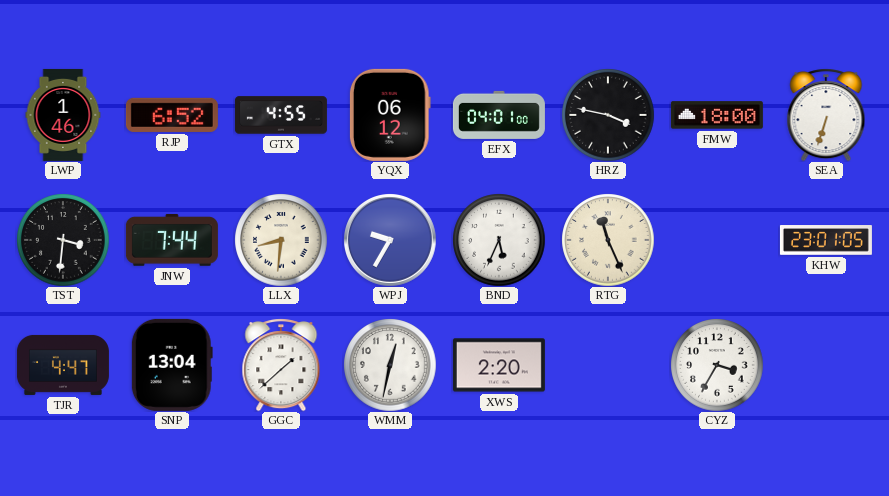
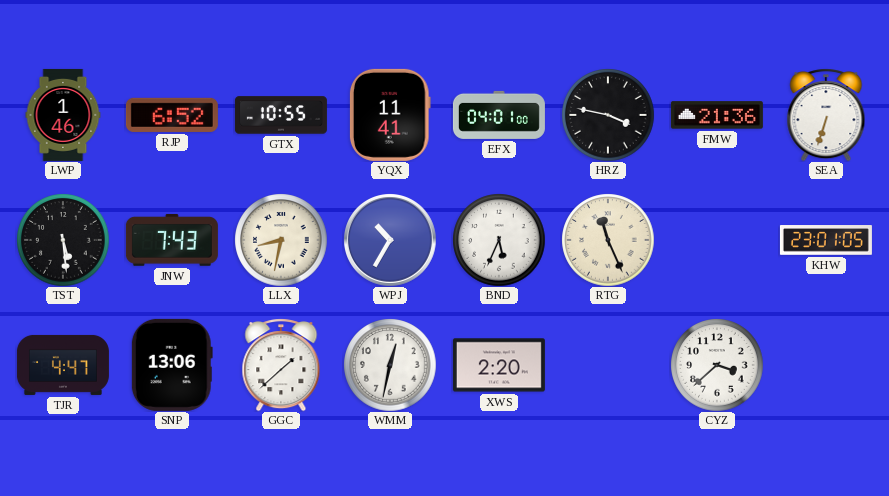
GTX: 4:55 -> 10:55 (281, 115)
YQX: 06:12 -> 11:41 (390, 115)
FMW: 18:00 -> 21:36 (717, 115)
TST: 3:31 -> 5:29 (63, 240)
JNW: 7:44 -> 7:43 (172, 240)
LLX: 8:31 -> 8:32 (281, 240)
WPJ: 9:35 -> 10:35 (390, 240)
SNP: 13:04 -> 13:06 (172, 365)
CYZ: 3:35 -> 3:38 (717, 365)
